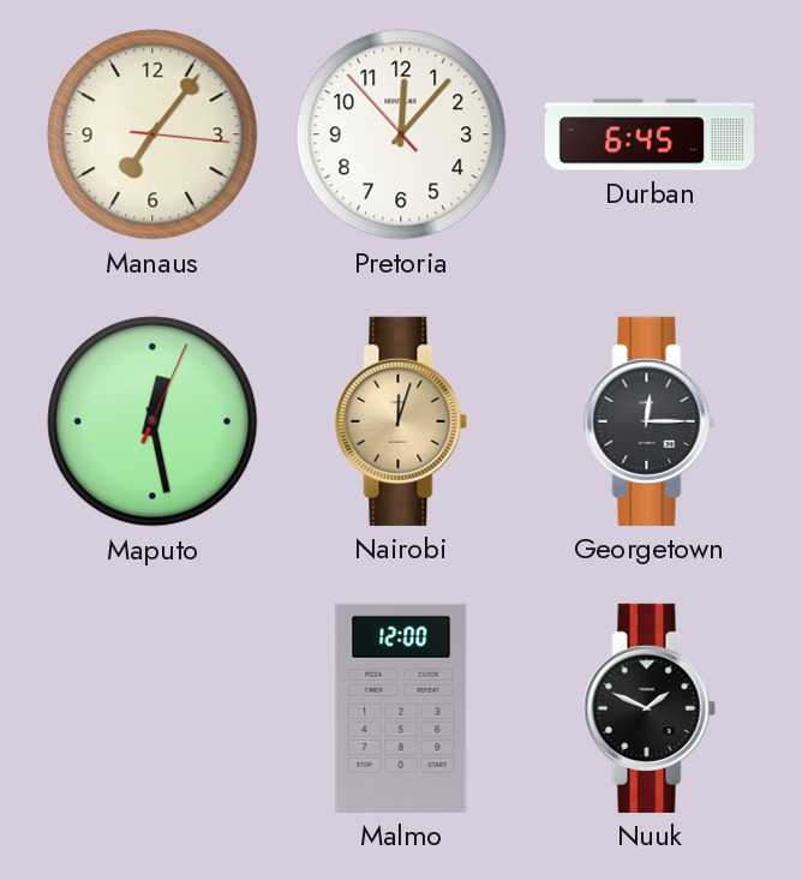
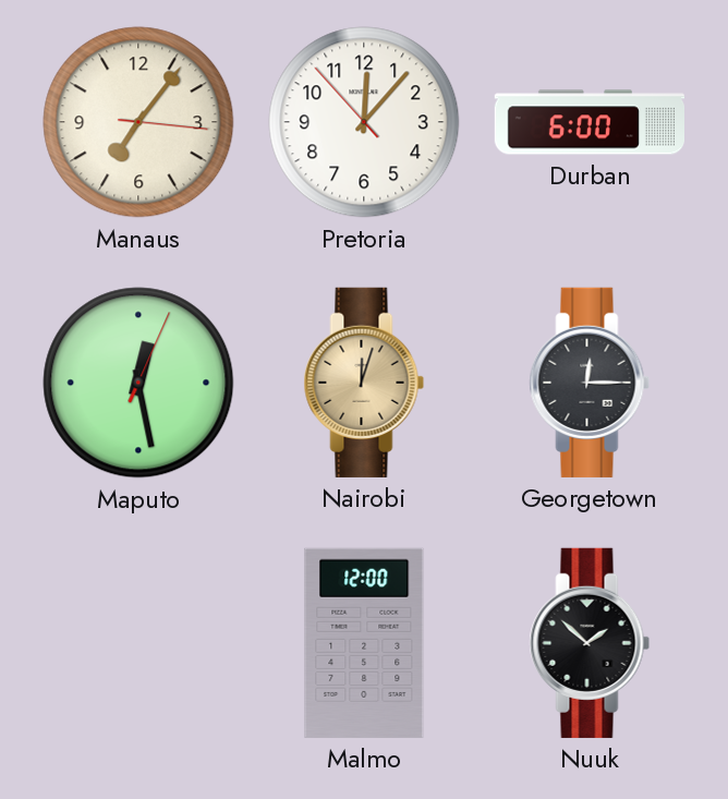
Durban: 6:45 -> 6:00 (589, 122)
Nuuk: 1:49 -> 1:52 (590, 643)
